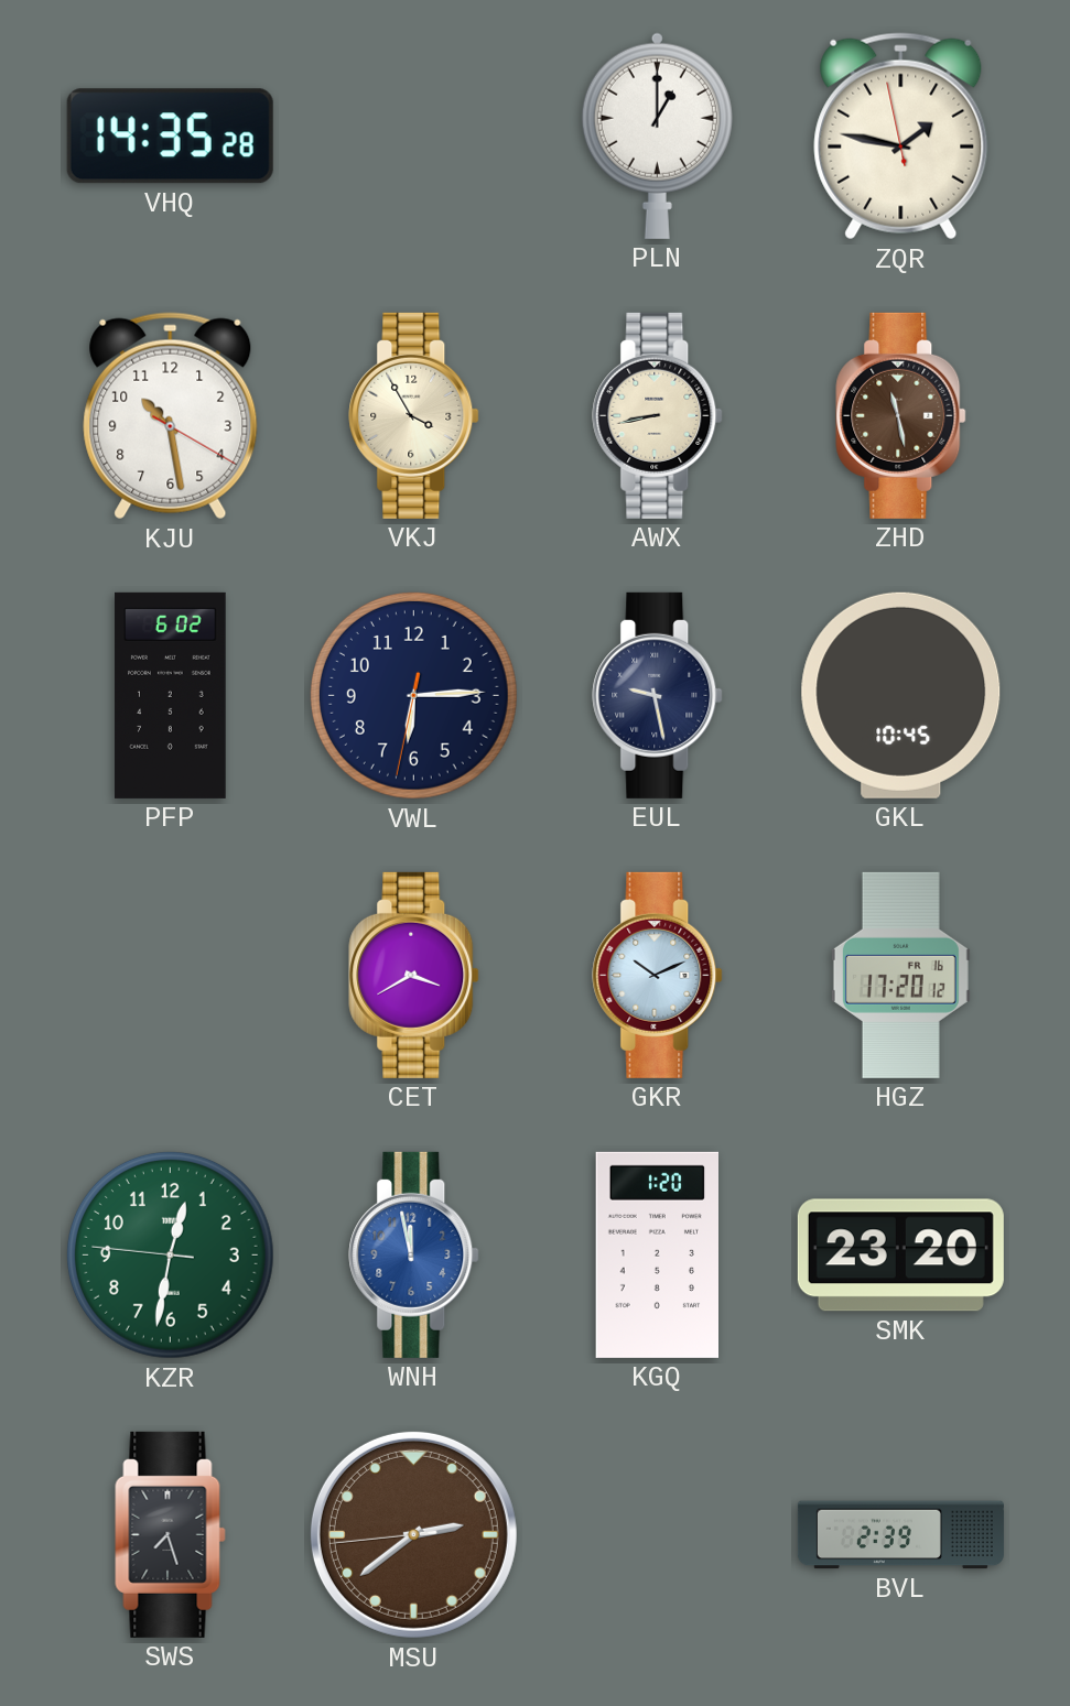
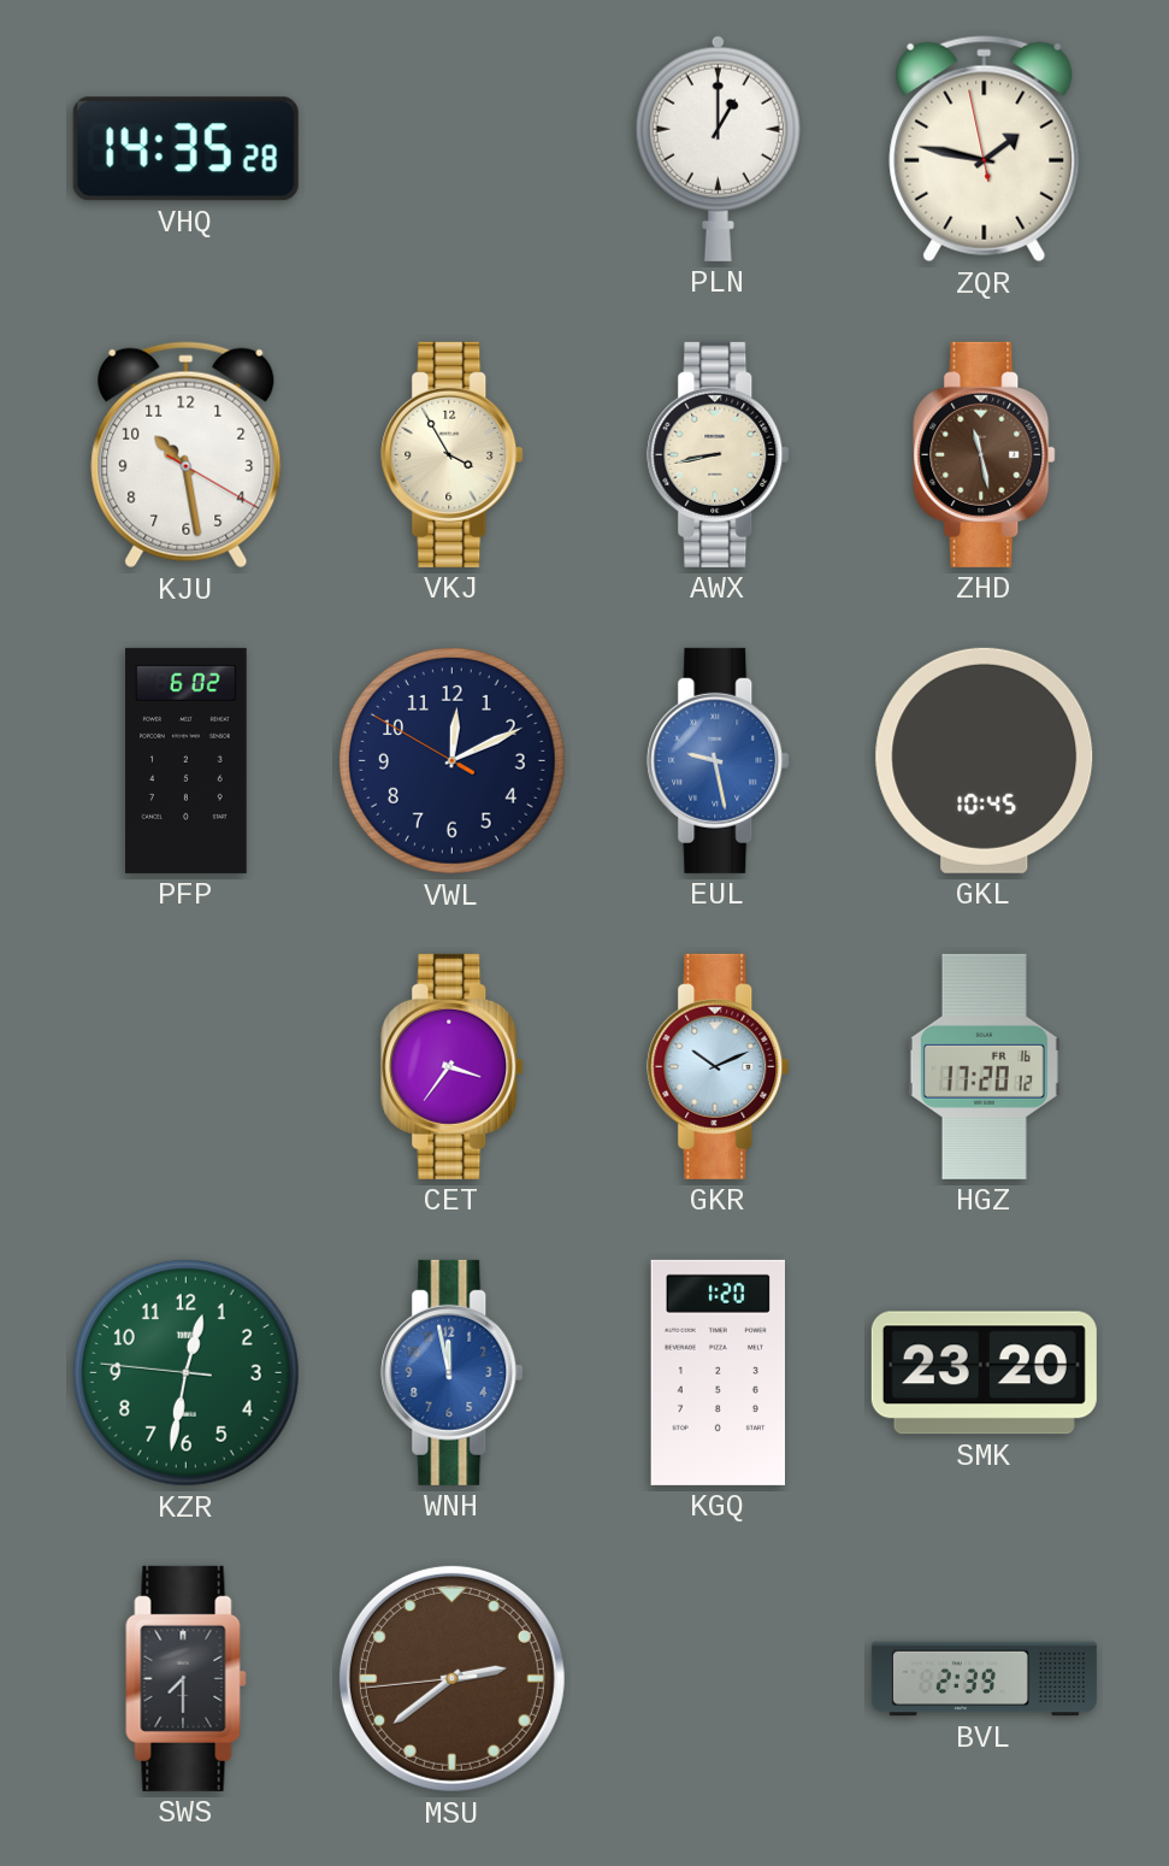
VWL: 6:14 -> 12:10 (451, 760)
EUL dial: navy -> blue (719, 760)
CET: 3:40 -> 3:36 (453, 1066)
SWS: 7:27 -> 7:30 (187, 1678)
